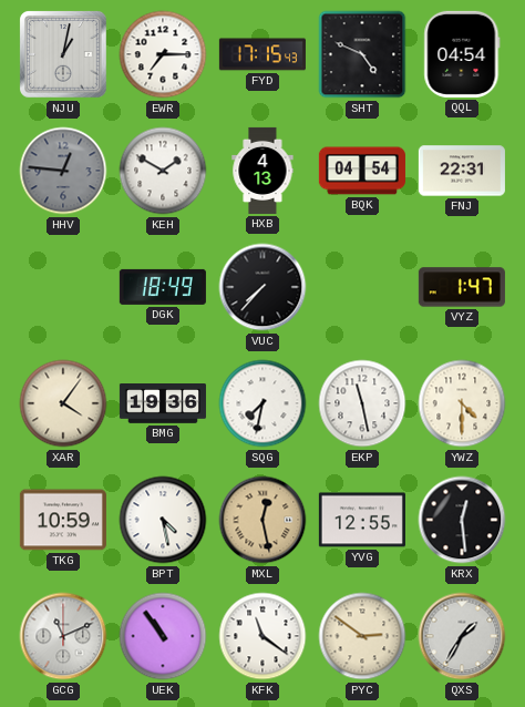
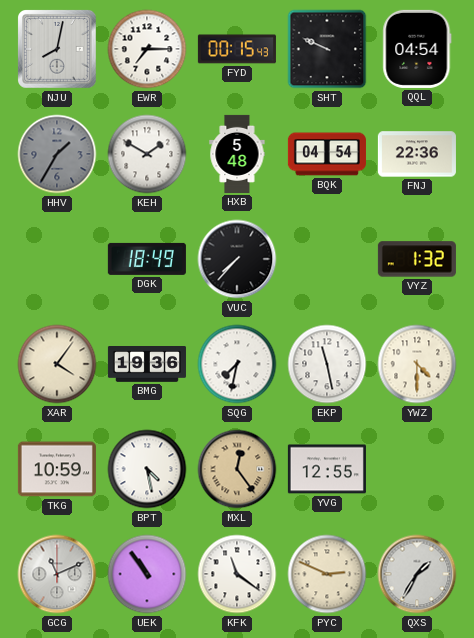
NJU: 1:02 -> 8:02 (58, 50)
FYD: 17:15 -> 00:15 (237, 49)
SHT: 4:49 -> 9:49 (327, 49)
HHV: 12:46 -> 1:35 (57, 154)
HXB: 4:13 -> 5:48 (237, 154)
FNJ: 22:31 -> 22:36 (417, 154)
VYZ: 1:47 -> 1:32 (417, 259)
MXL: 12:28 -> 12:24 (237, 469)
KRX: 12:29 -> none (462, 520)
PYC: 2:51 -> 2:49 (327, 574)
